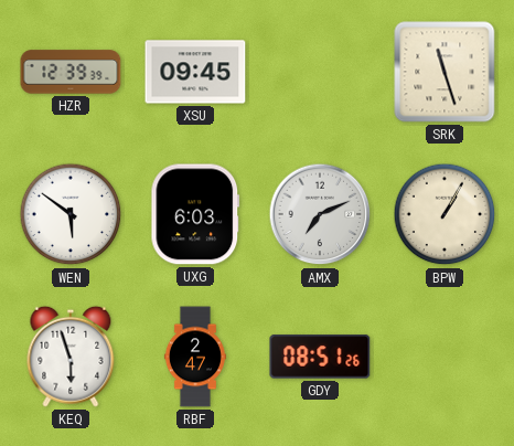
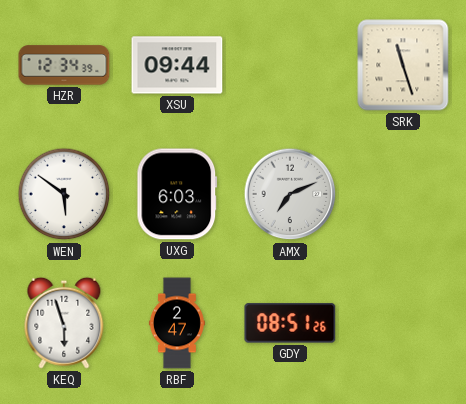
HZR: 12:39 -> 12:34 (64, 65)
XSU: 09:45 -> 09:44 (177, 65)
BPW: 1:05 -> none (445, 214)
